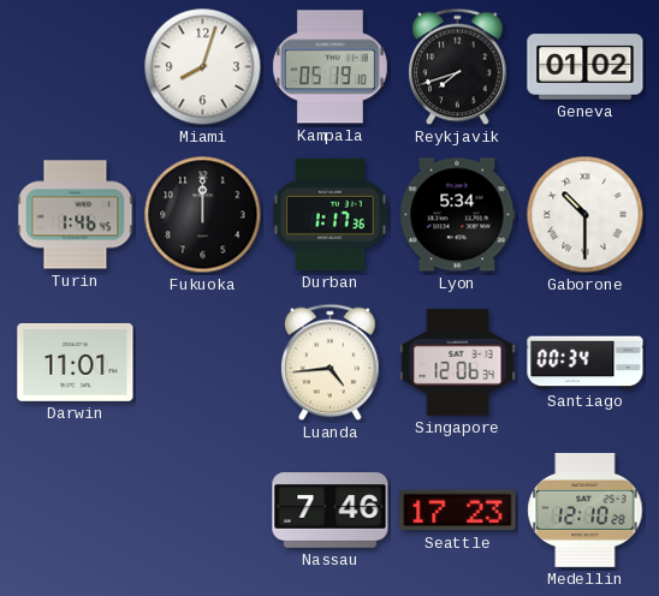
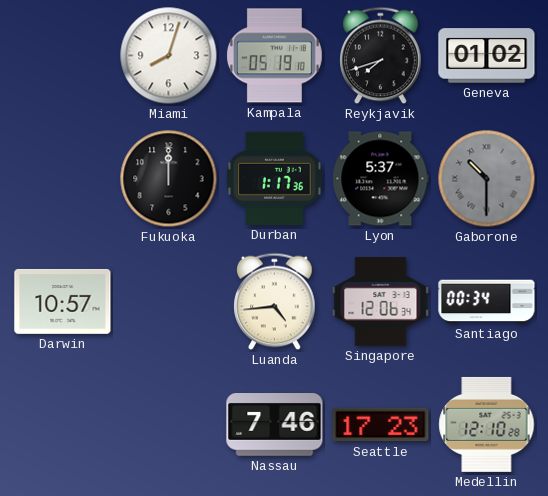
Turin: 1:46 -> none (76, 215)
Lyon: 5:34 -> 5:37 (381, 179)
Gaborone dial: white -> grey (487, 179)
Darwin: 11:01 -> 10:57 (63, 301)
